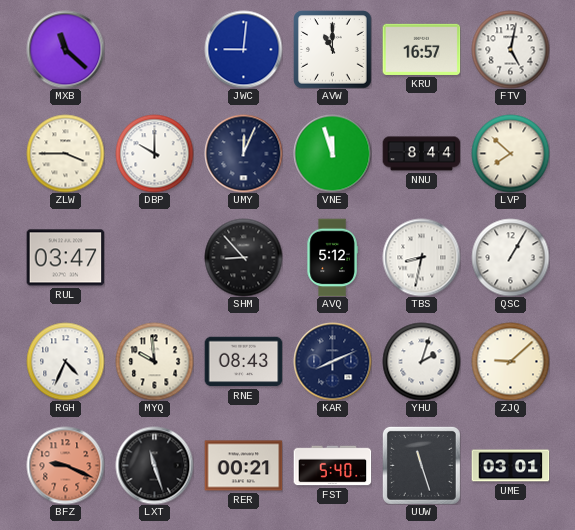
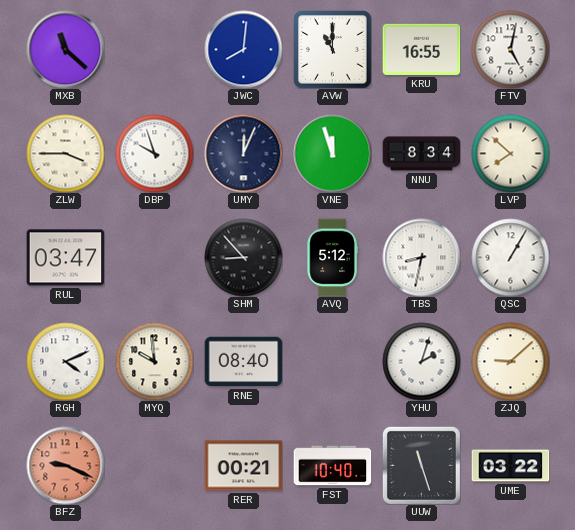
JWC: 9:01 -> 8:01 (243, 49)
KRU: 16:57 -> 16:55 (421, 49)
DBP: 10:00 -> 9:57 (154, 153)
NNU: 8:44 -> 8:34 (421, 154)
RGH: 4:34 -> 4:11 (65, 361)
RNE: 08:43 -> 08:40 (243, 362)
KAR: 8:11 -> none (332, 361)
LXT: 11:27 -> none (154, 465)
FST: 5:40 -> 10:40 (332, 466)
UME: 03:01 -> 03:22 (510, 466)
